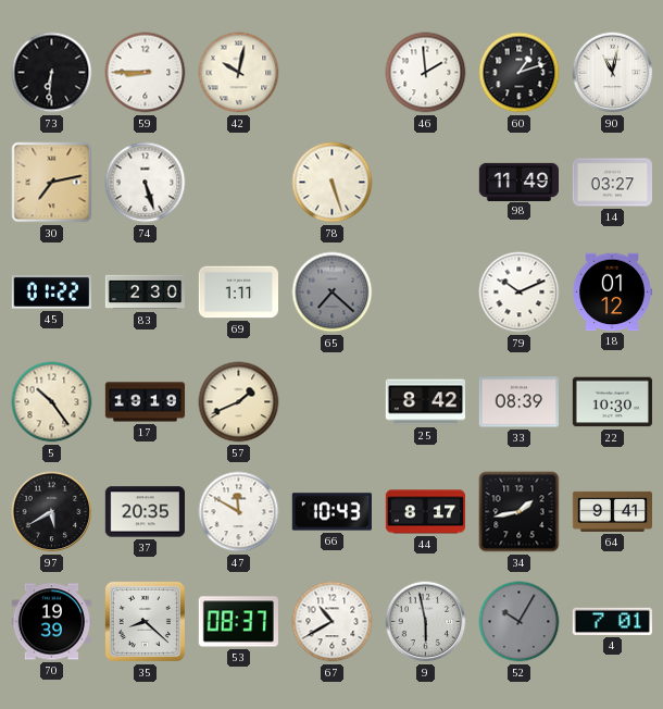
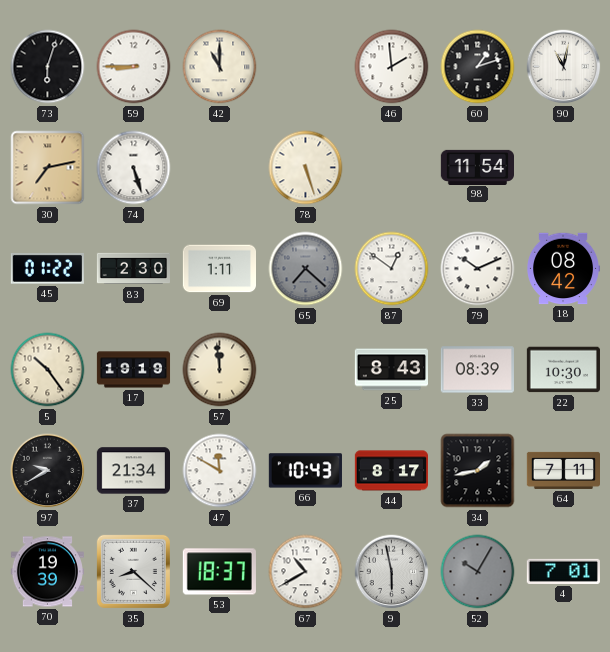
73: 6:31 -> 6:03 (48, 67)
42: 10:02 -> 11:00 (220, 67)
98: 11:49 -> 11:54 (477, 167)
14: 03:27 -> none (612, 183)
87: none -> 12:51 (392, 269)
18: 01:12 -> 08:42 (563, 269)
57: 1:41 -> 11:59 (220, 370)
25: 8:42 -> 8:43 (391, 370)
97: 5:40 -> 9:40 (48, 471)
37: 20:35 -> 21:34 (133, 471)
64: 9:41 -> 7:11 (563, 470)
53: 08:37 -> 18:37 (219, 572)
